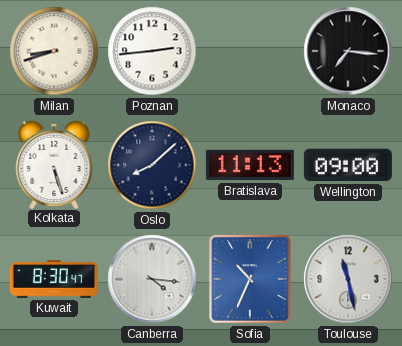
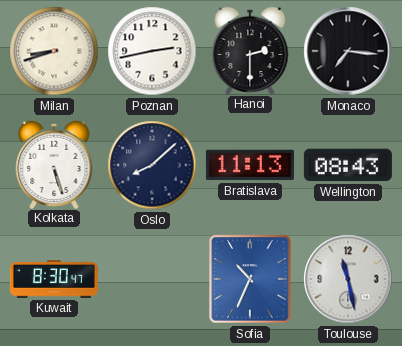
Poznan: 2:44 -> 2:43 (152, 51)
Hanoi: none -> 2:30 (250, 50)
Wellington: 09:00 -> 08:43 (348, 165)
Canberra: 4:16 -> none (152, 279)
